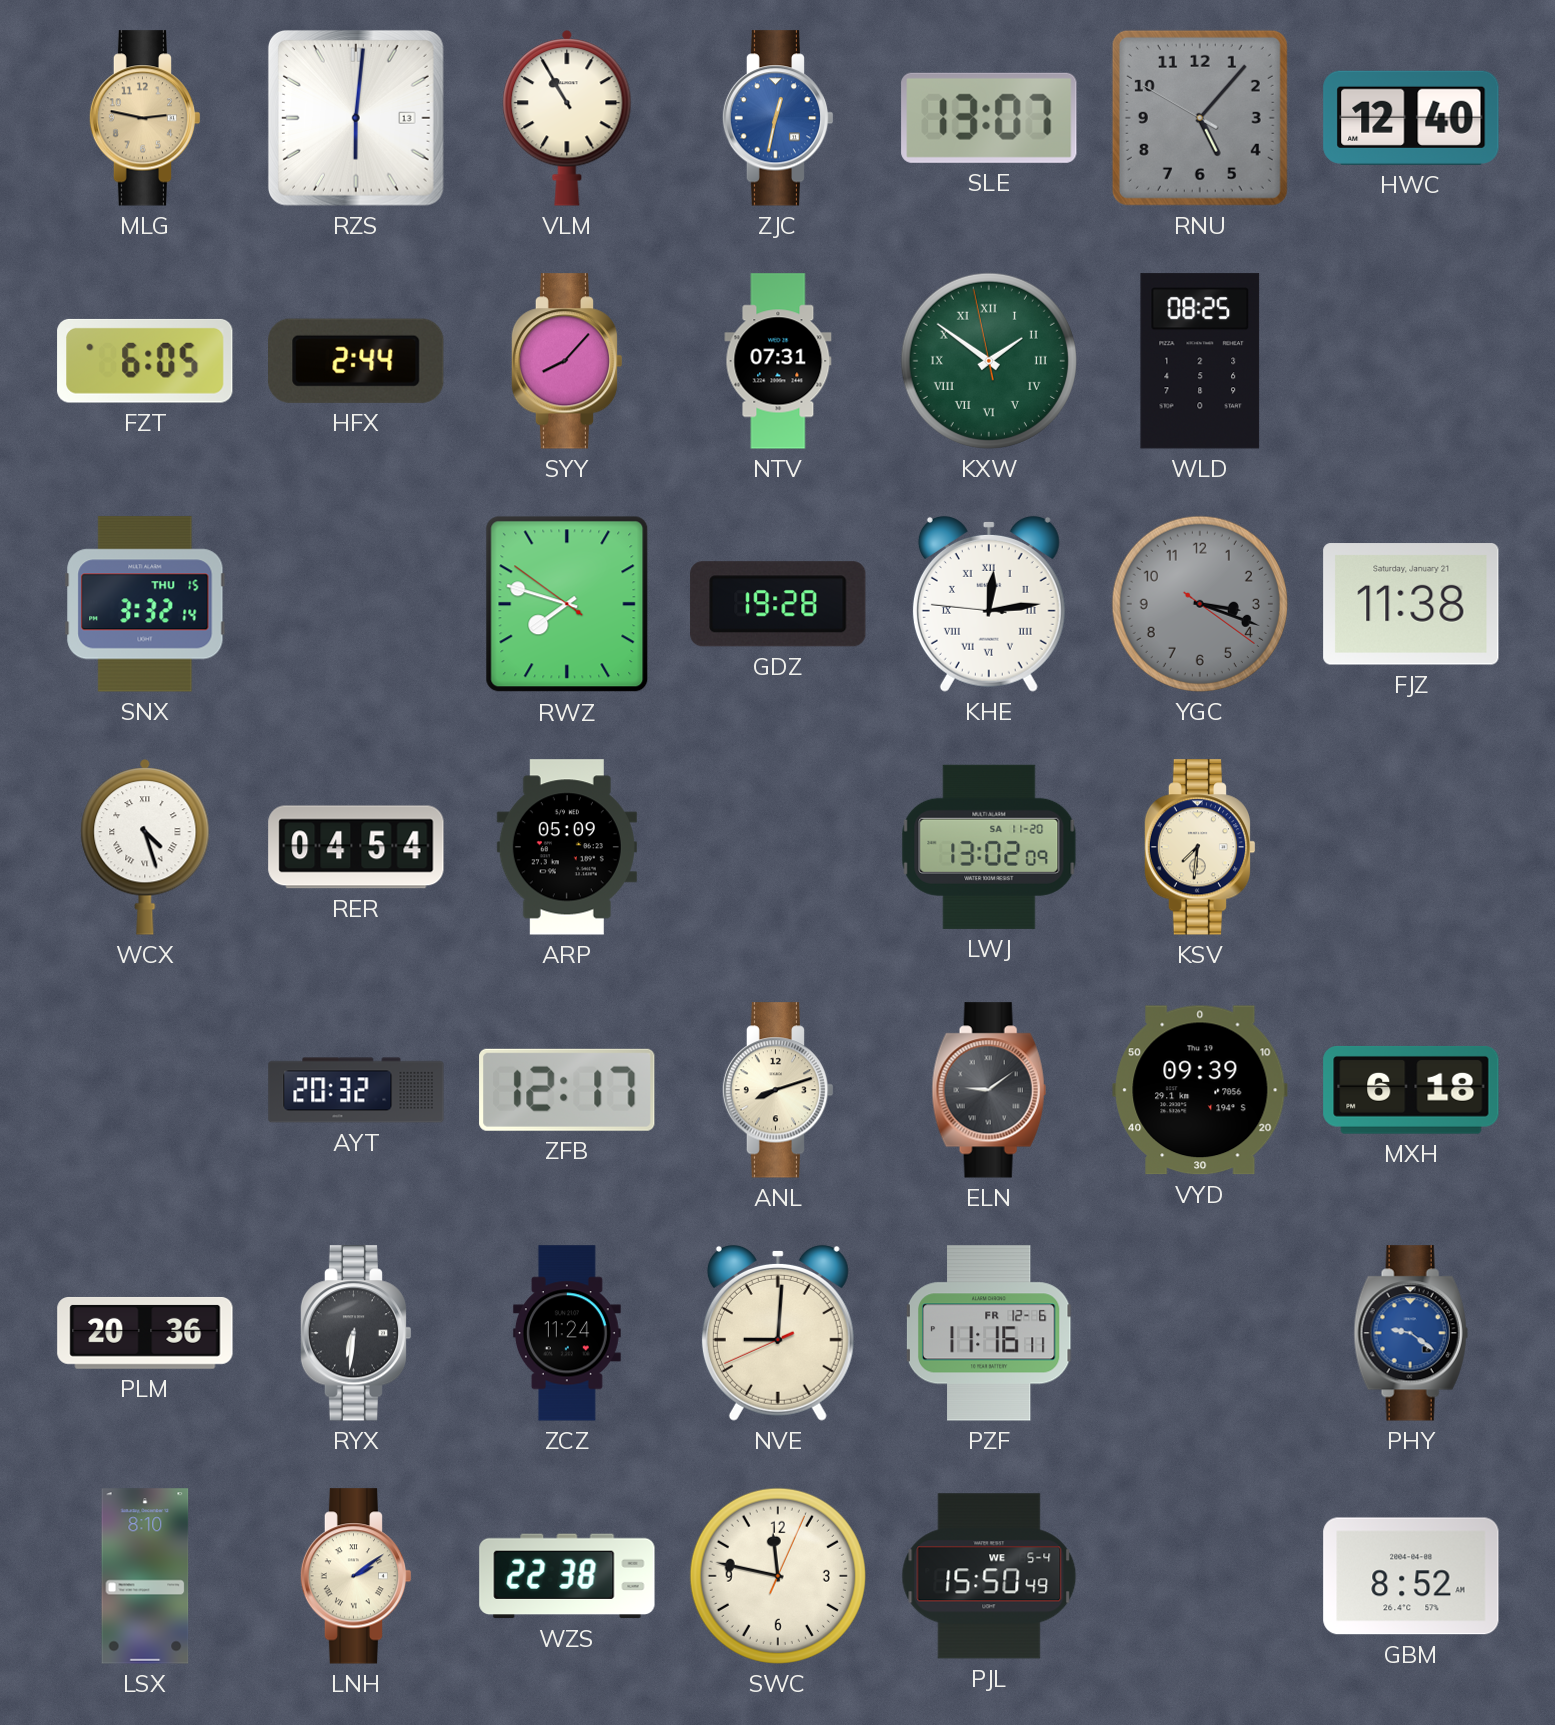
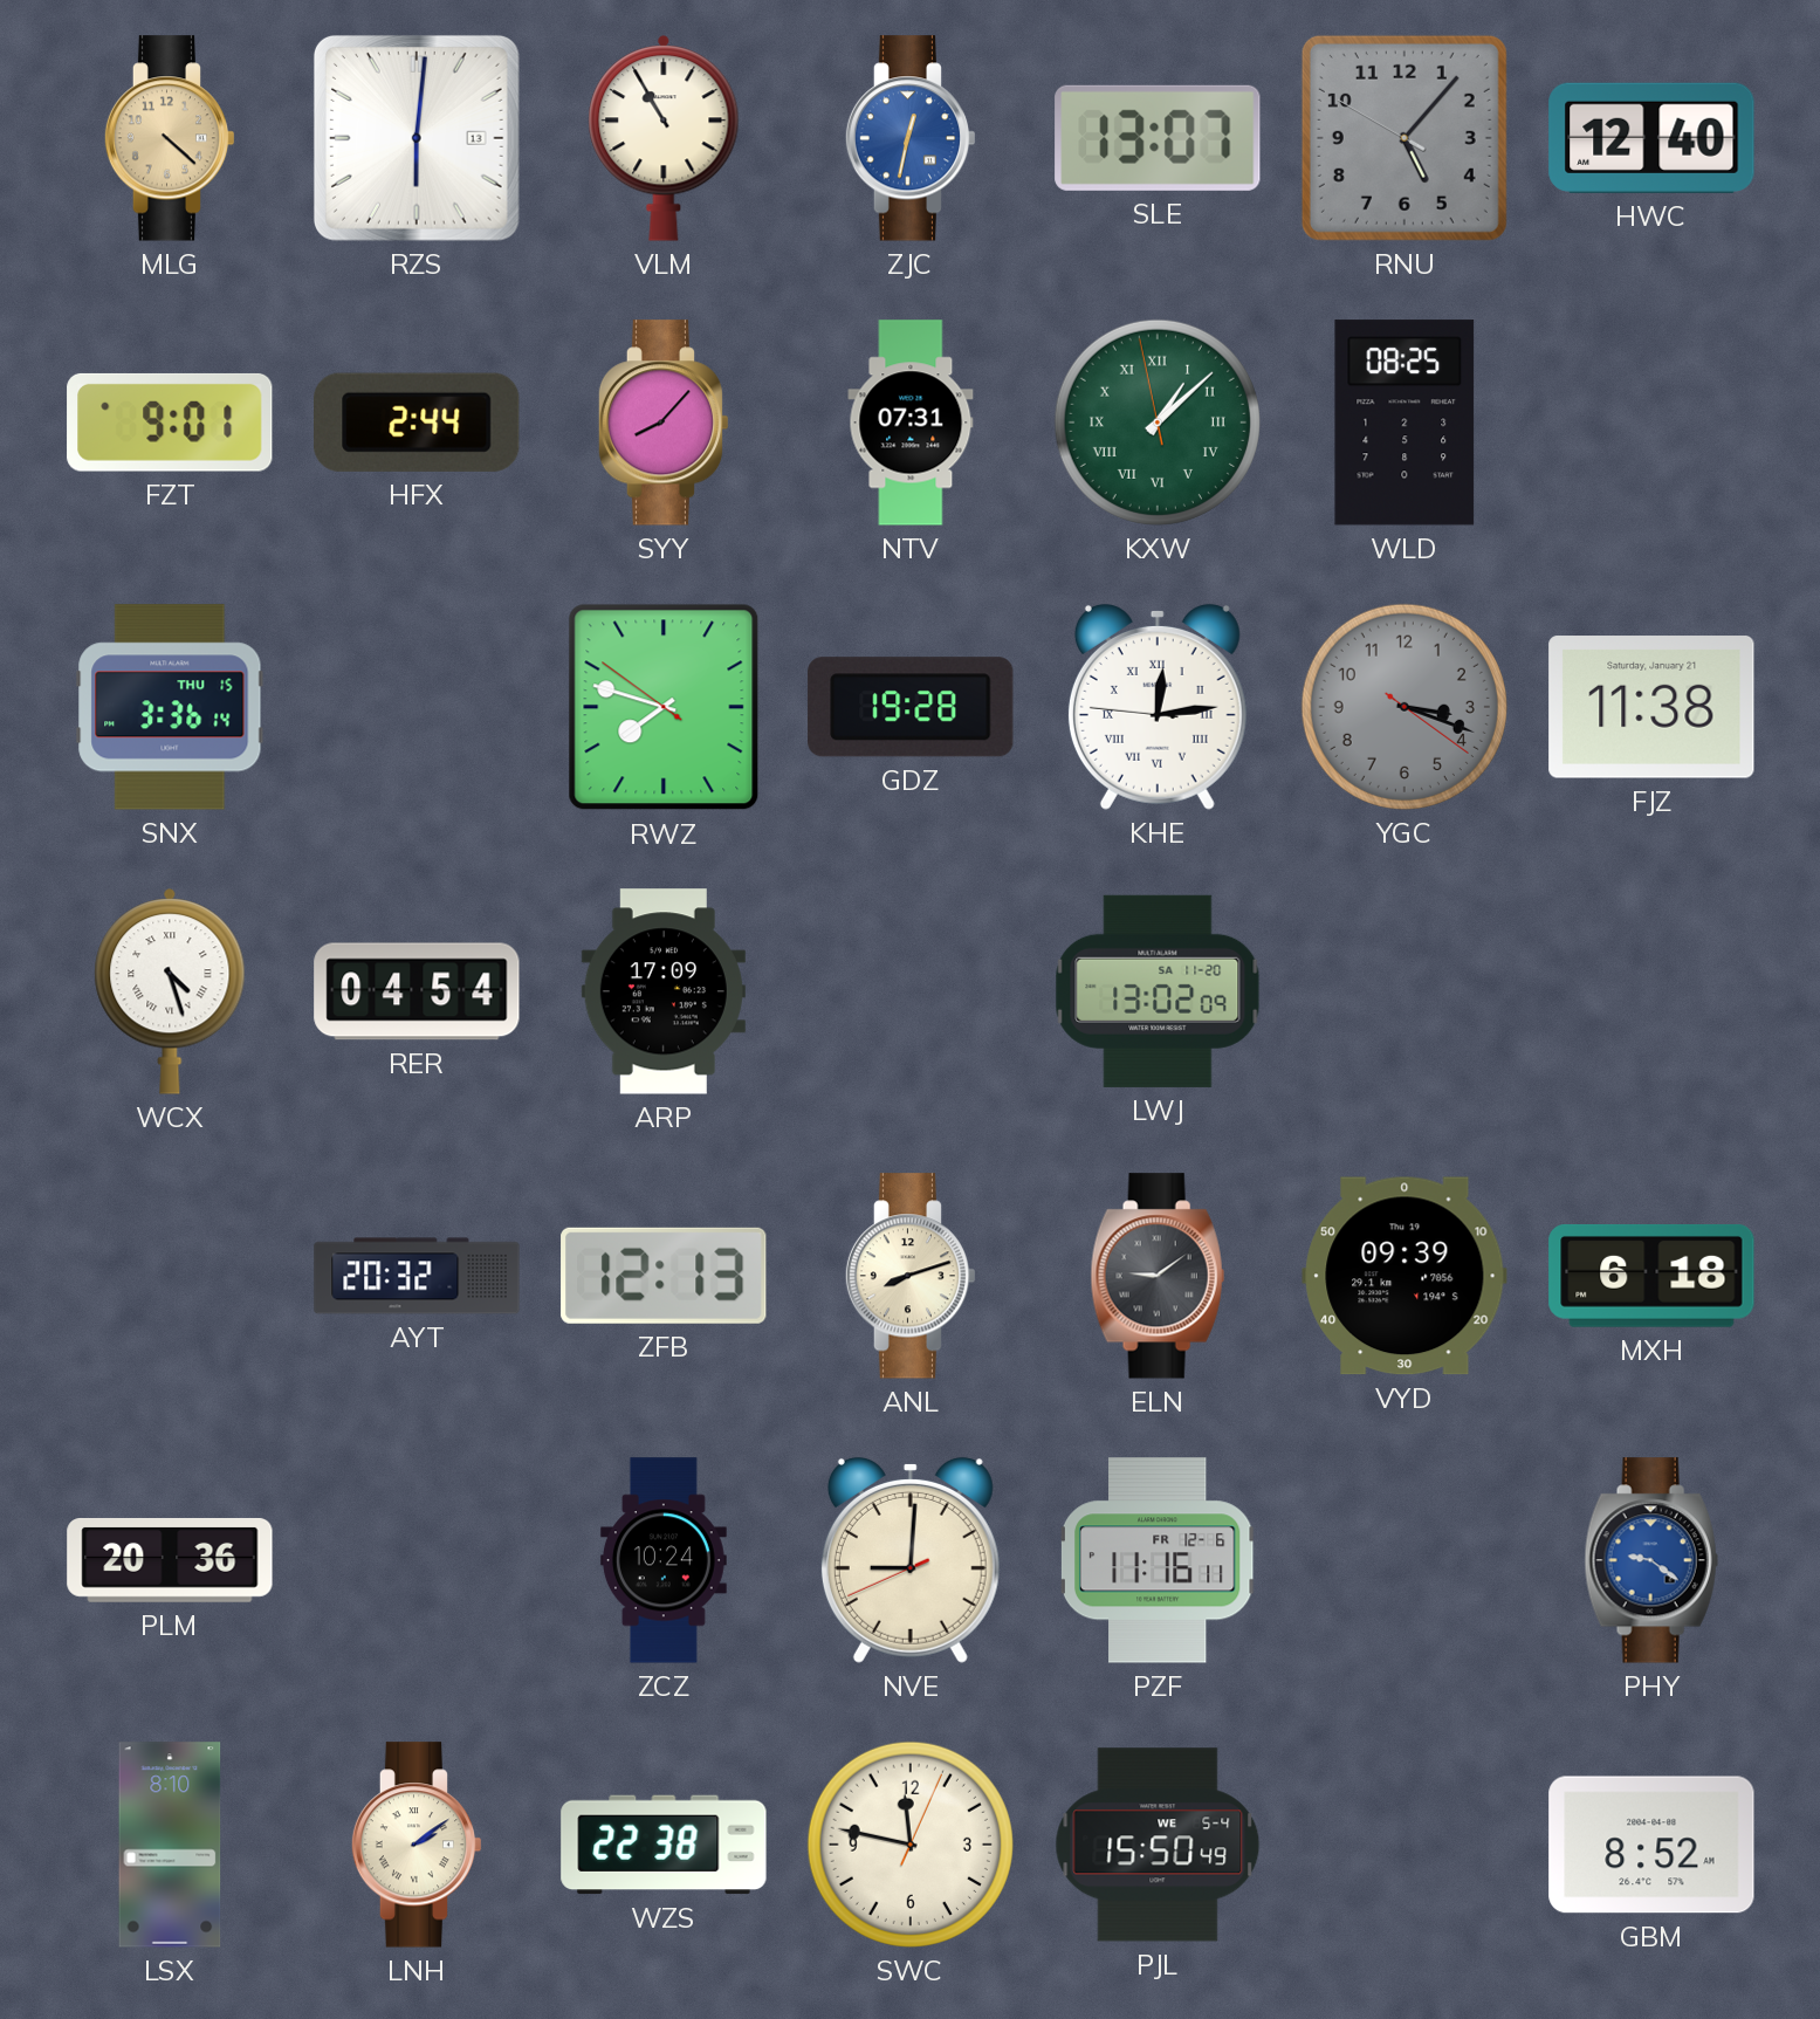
MLG: 2:47 -> 4:22 (170, 138)
FZT: 6:05 -> 9:01 (170, 423)
KXW: 1:50 -> 1:07 (1158, 423)
SNX: 3:32 -> 3:36 (170, 707)
ARP: 05:09 -> 17:09 (664, 991)
KSV: 7:31 -> none (1200, 847)
ZFB: 12:17 -> 12:13 (664, 1276)
RYX: 6:31 -> none (356, 1333)
ZCZ: 11:24 -> 10:24 (664, 1560)
